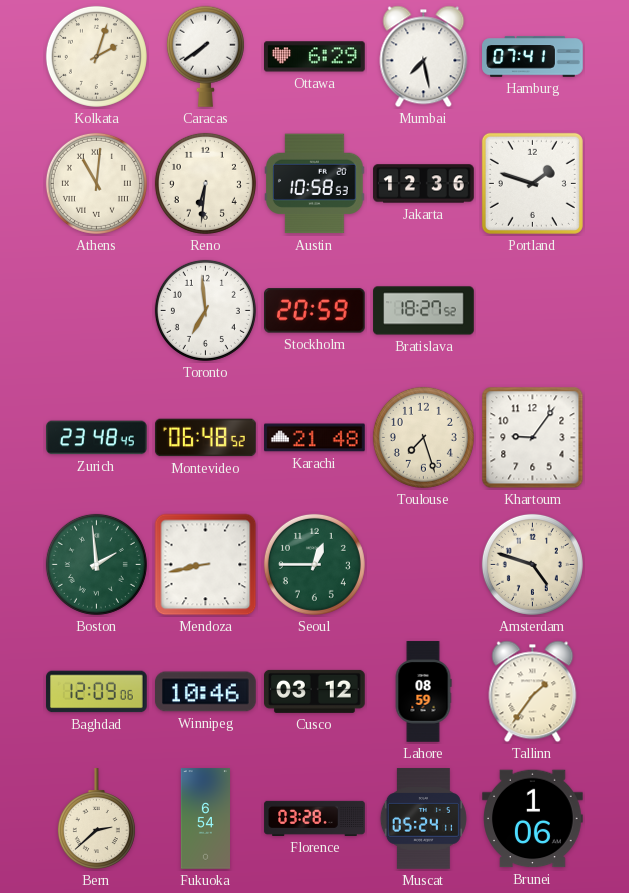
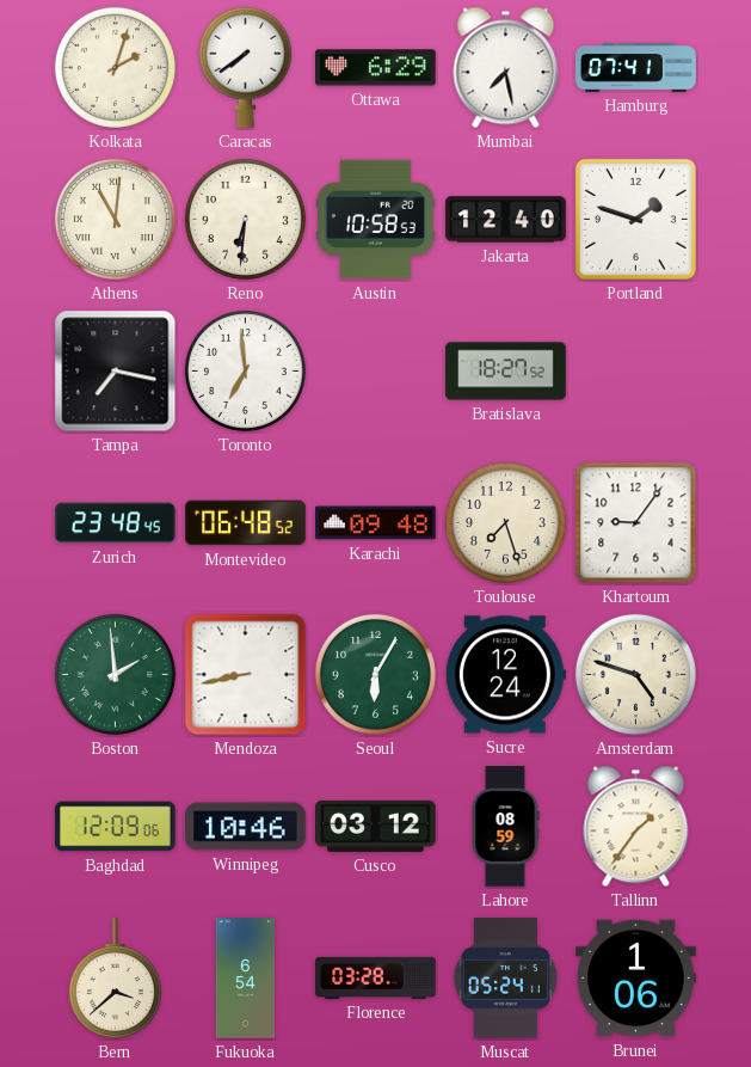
Jakarta: 12:36 -> 12:40 (506, 220)
Tampa: none -> 7:17 (116, 372)
Stockholm: 20:59 -> none (315, 311)
Karachi: 21:48 -> 09:48 (376, 523)
Seoul: 12:45 -> 6:05 (375, 674)
Sucre: none -> 12:24 (505, 675)
Bern: 2:38 -> 3:38 (115, 979)
